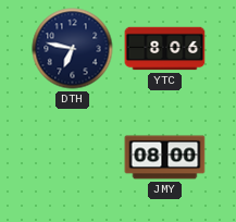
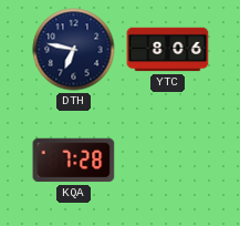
KQA: none -> 7:28 (74, 161)
JMY: 08:00 -> none (165, 158)
